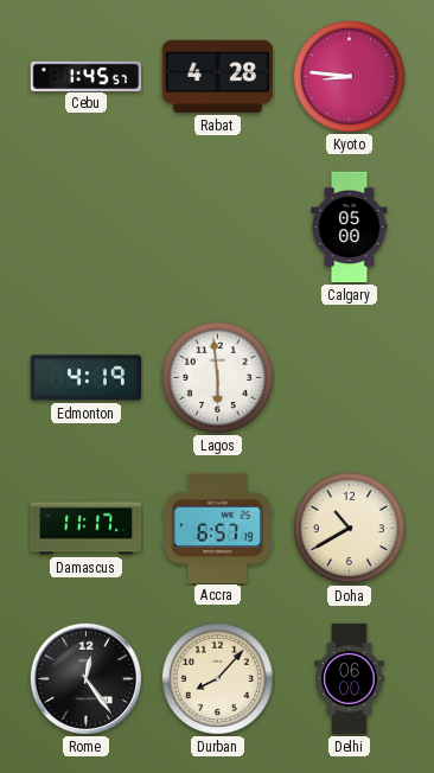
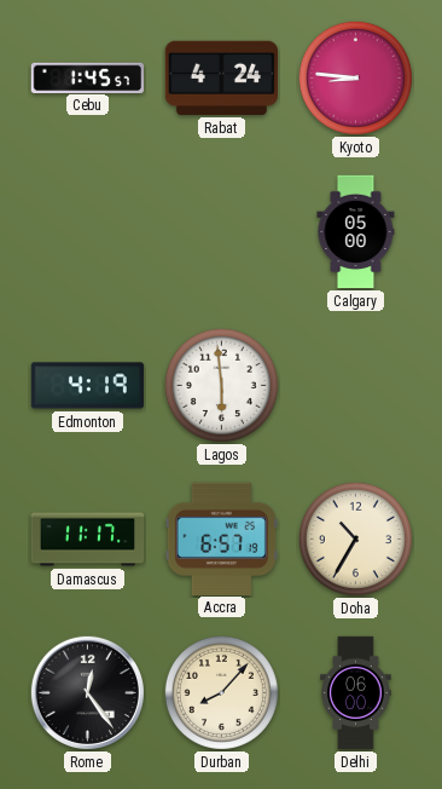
Rabat: 4:28 -> 4:24 (221, 77)
Doha: 10:40 -> 10:35 (355, 539)
